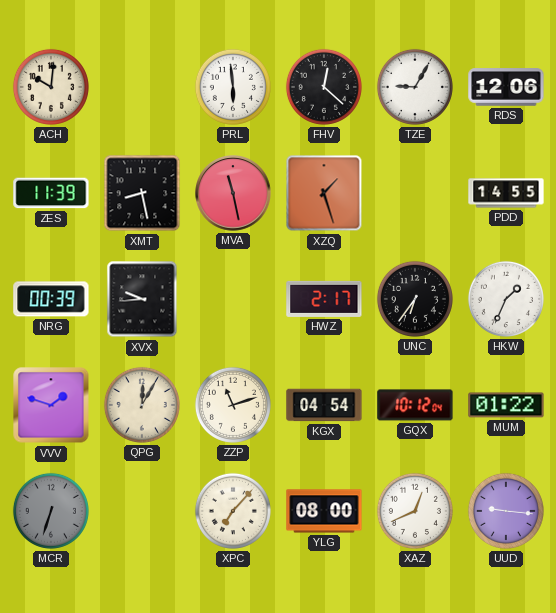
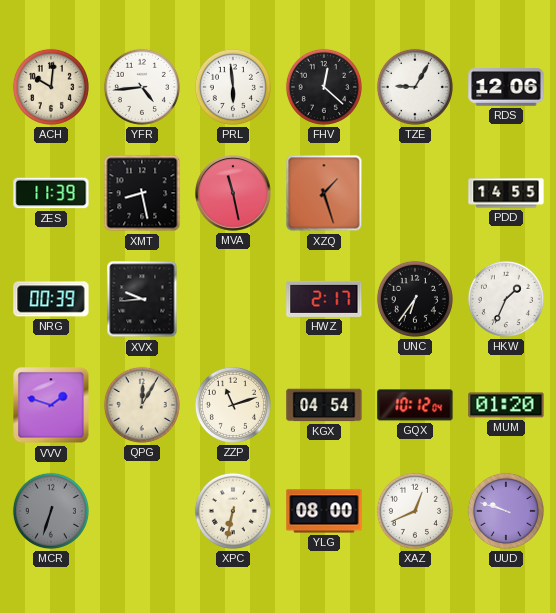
YFR: none -> 4:44 (142, 87)
MUM: 01:22 -> 01:20 (506, 405)
XPC: 7:07 -> 6:32 (233, 511)
UUD: 9:16 -> 9:48 (506, 511)
